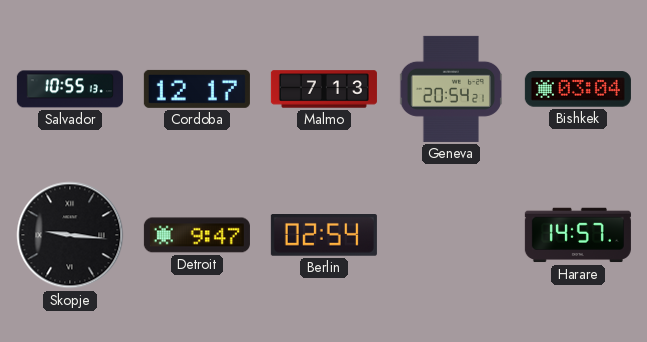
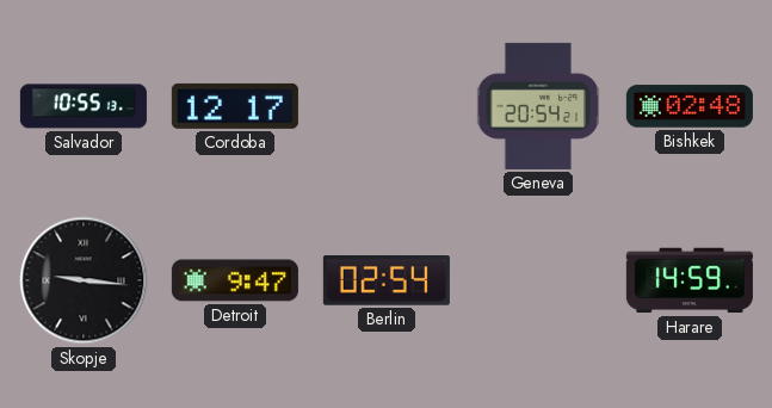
Malmo: 7:13 -> none (324, 89)
Bishkek: 03:04 -> 02:48 (690, 106)
Harare: 14:57 -> 14:59 (690, 280)
